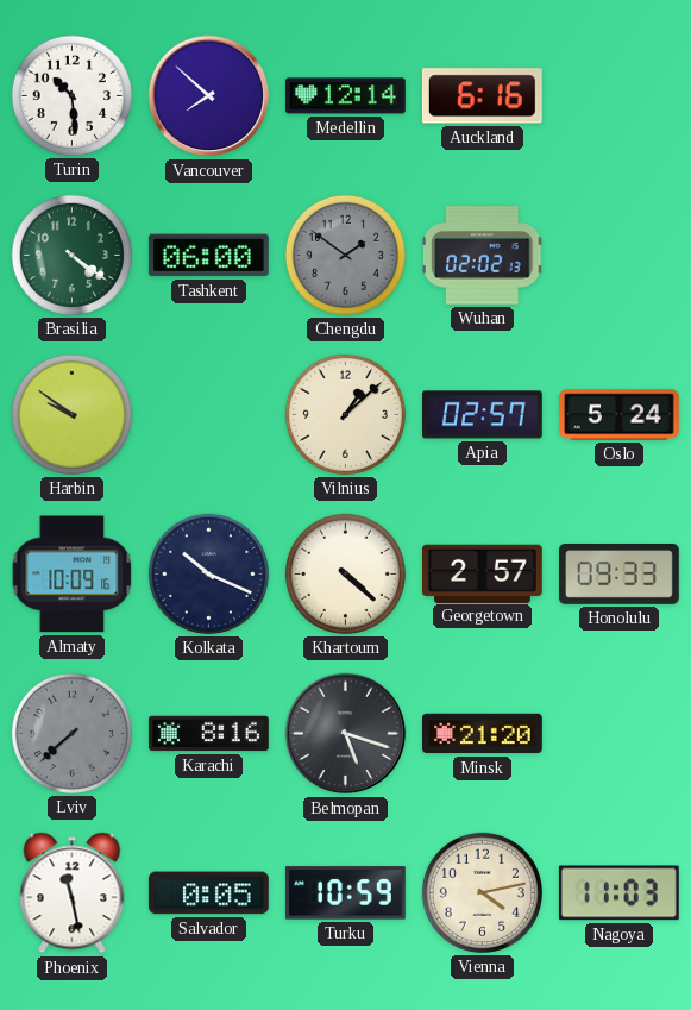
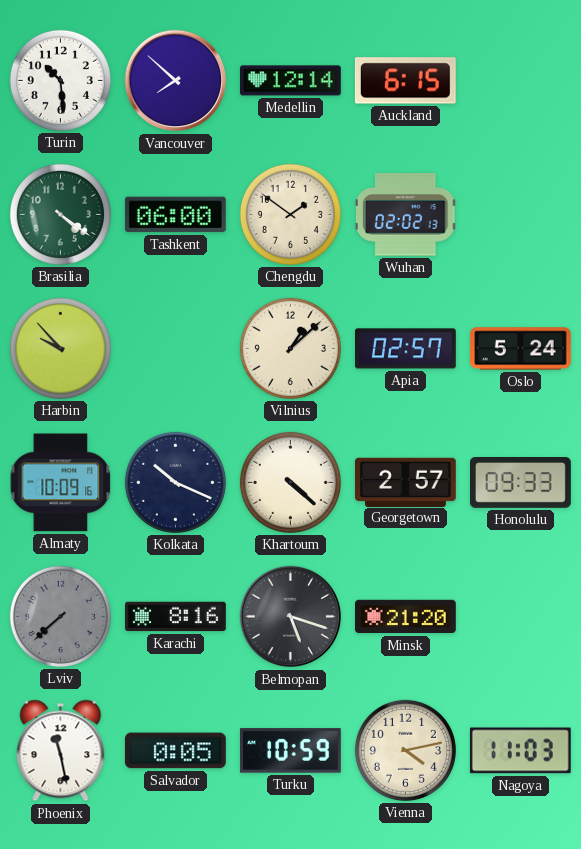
Auckland: 6:16 -> 6:15 (405, 81)
Chengdu dial: grey -> cream (290, 214)
Harbin: 9:51 -> 9:53 (60, 348)
